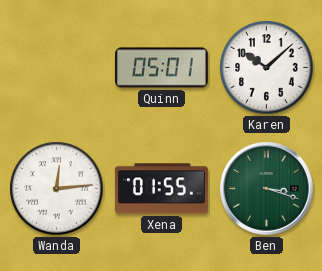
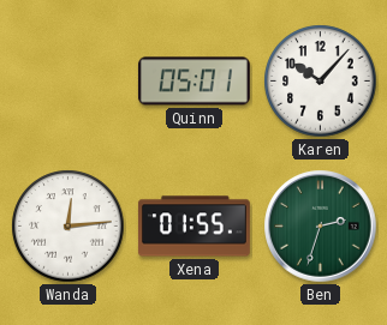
Karen: 10:08 -> 10:07 (321, 82)
Ben: 3:18 -> 2:33 (321, 227)
